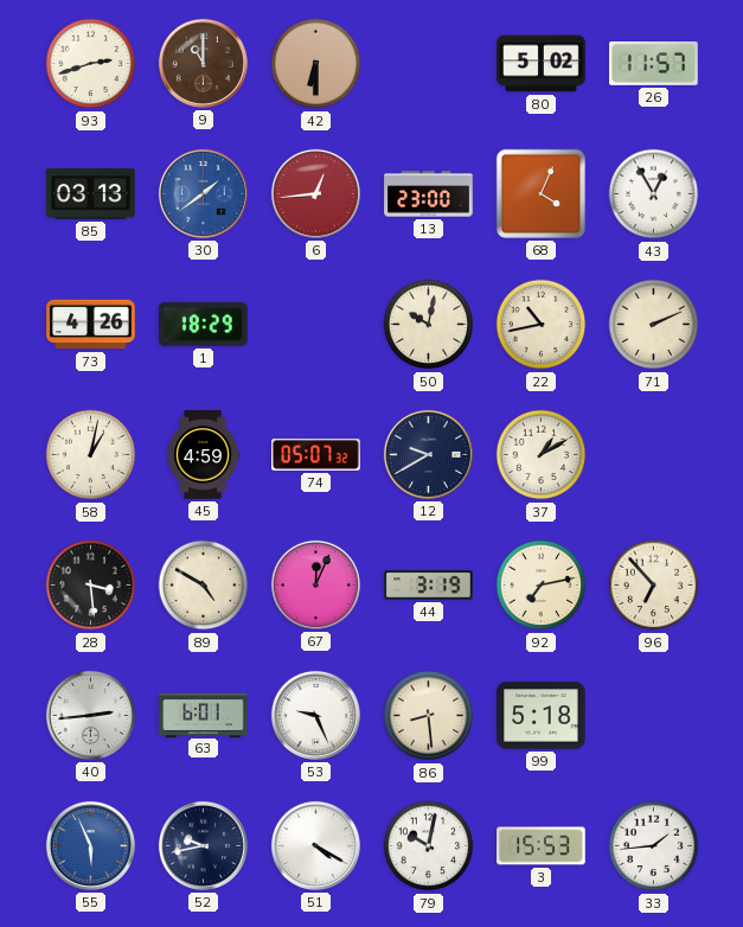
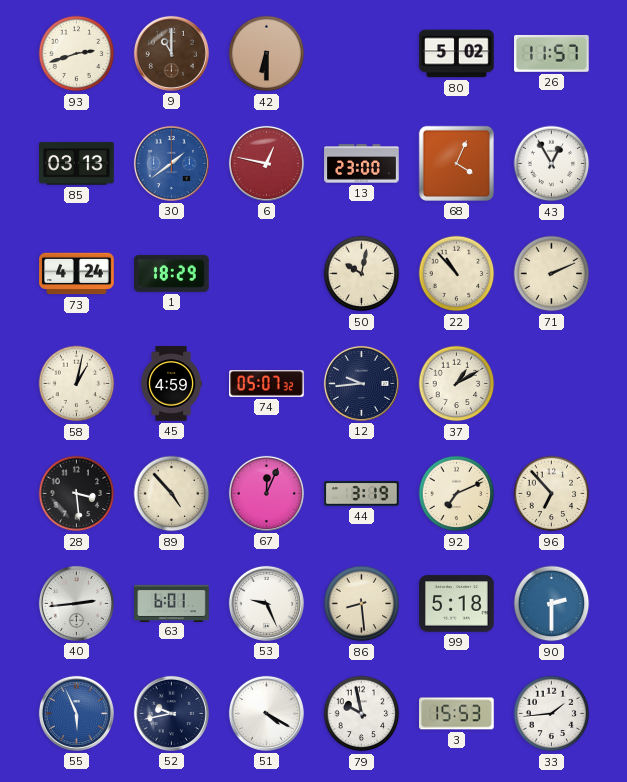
6: 12:44 -> 12:47 (266, 163)
73: 4:26 -> 4:24 (77, 274)
22: 10:43 -> 10:53 (457, 274)
12: 9:40 -> 9:44 (361, 383)
89: 4:50 -> 4:53 (172, 494)
92: 7:13 -> 7:11 (457, 494)
90: none -> 2:30 (552, 604)
79: 10:02 -> 9:58 (362, 714)
